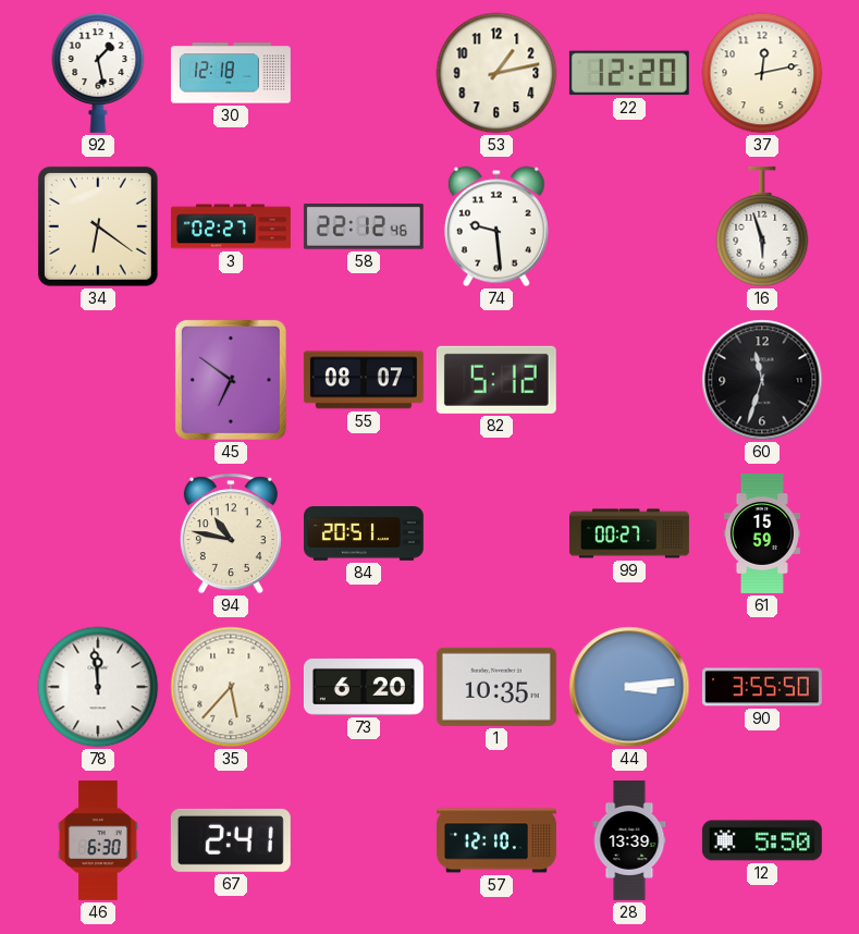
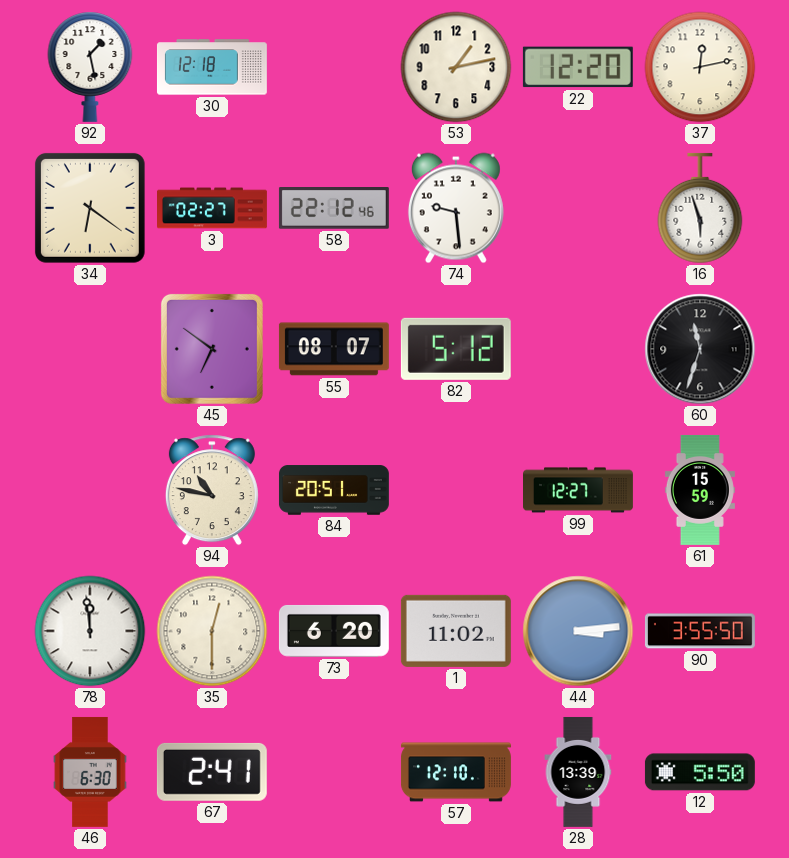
99: 00:27 -> 12:27 (579, 490)
35: 5:37 -> 12:30 (212, 631)
1: 10:35 -> 11:02 (456, 631)
